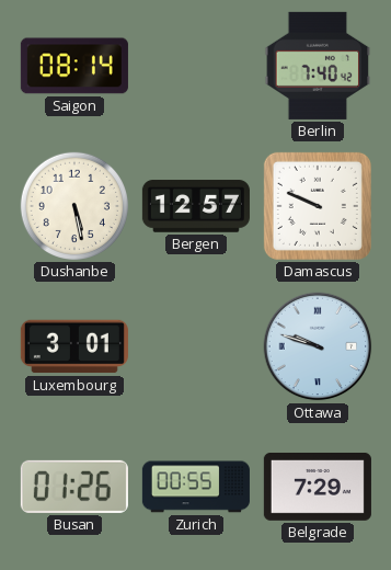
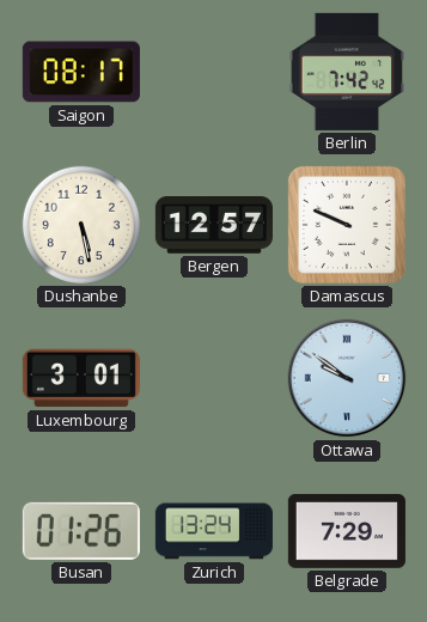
Saigon: 08:14 -> 08:17 (81, 72)
Berlin: 7:40 -> 7:42 (347, 72)
Ottawa: 9:48 -> 9:51 (347, 378)
Zurich: 00:55 -> 13:24 (214, 531)
